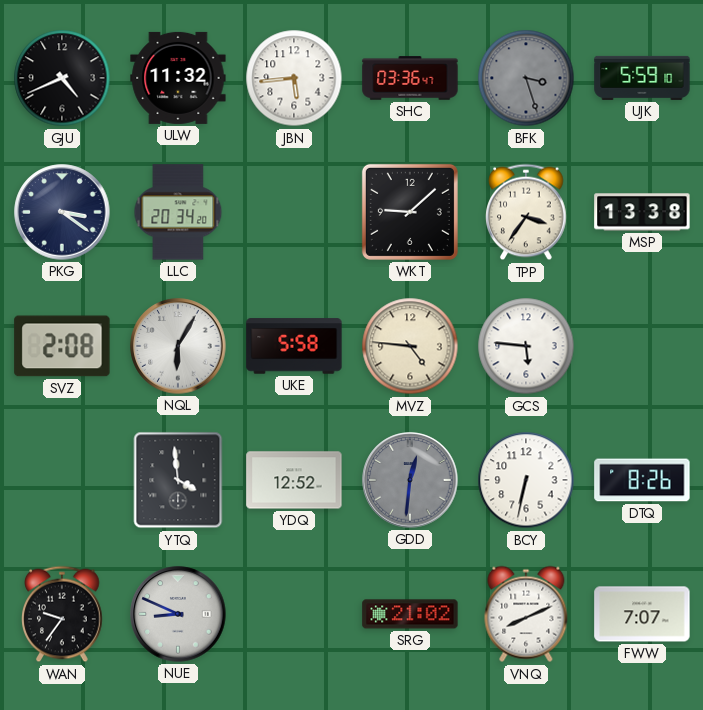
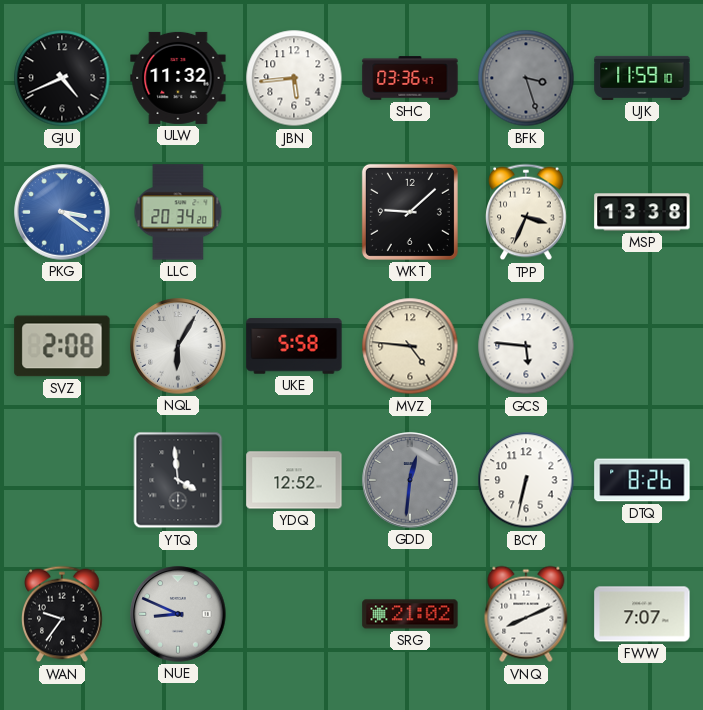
UJK: 5:59 -> 11:59 (642, 78)
PKG dial: navy -> blue (62, 212)
TPP: 3:36 -> 3:34 (526, 212)
